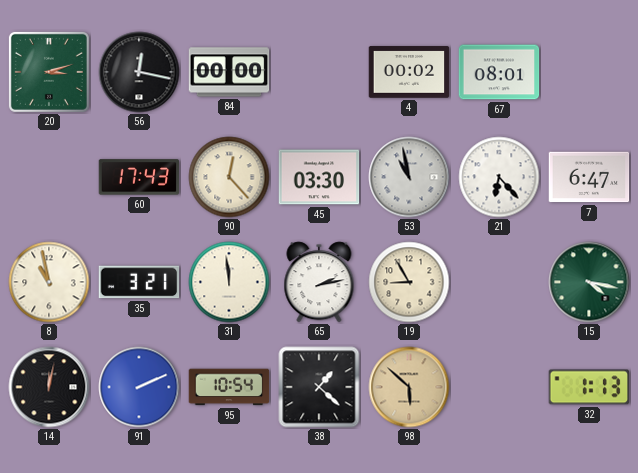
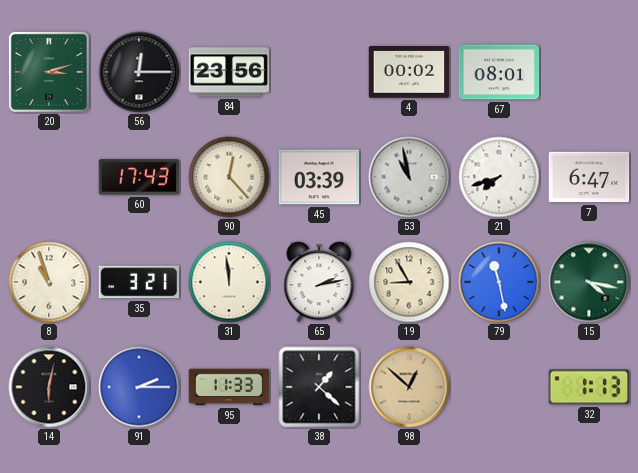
56: 12:17 -> 12:15 (139, 72)
84: 00:00 -> 23:56 (229, 72)
45: 03:30 -> 03:39 (319, 177)
21: 6:23 -> 7:42 (499, 177)
8: 10:58 -> 10:57 (49, 282)
79: none -> 11:28 (499, 282)
14: 12:02 -> 6:02 (49, 387)
91: 2:11 -> 2:15 (139, 387)
95: 10:54 -> 11:33 (229, 387)
98: 5:52 -> 12:52 (409, 387)
